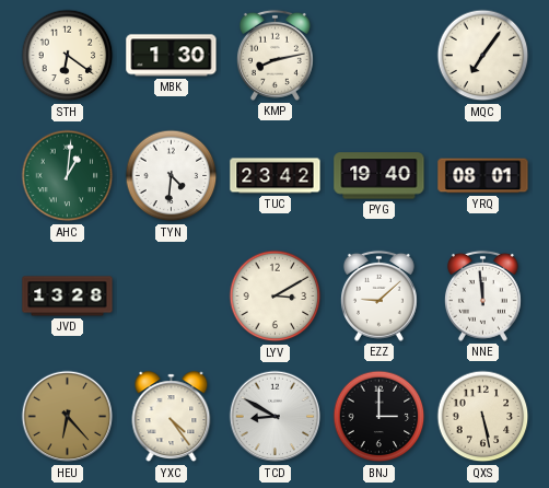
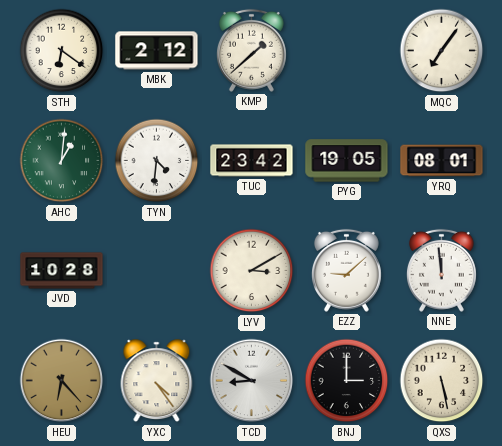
MBK: 1:30 -> 2:12 (157, 51)
KMP: 8:13 -> 1:38 (251, 50)
PYG: 19:40 -> 19:05 (347, 161)
JVD: 13:28 -> 10:28 (62, 271)
